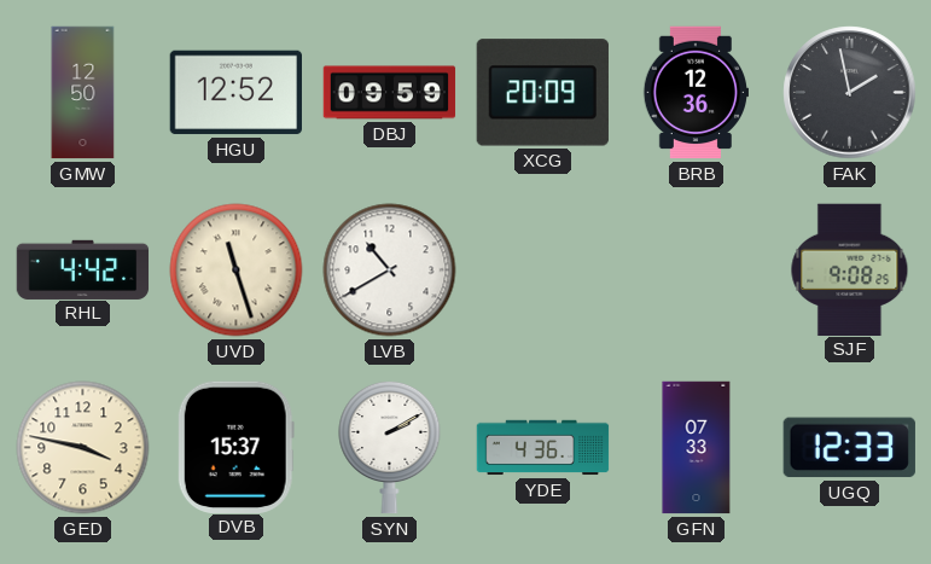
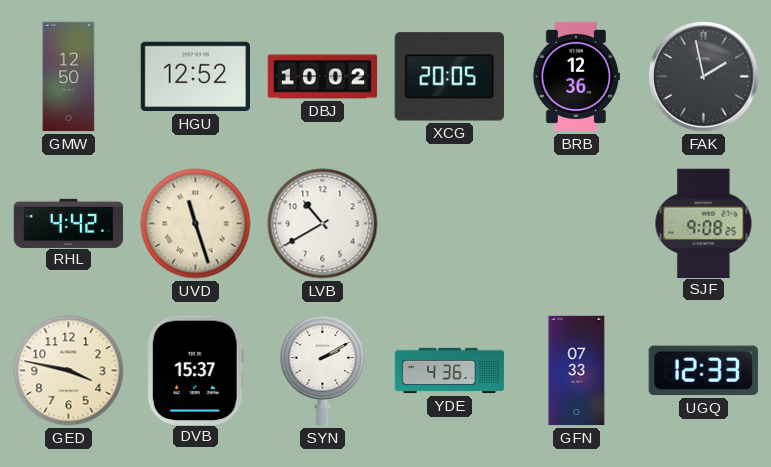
DBJ: 09:59 -> 10:02 (323, 77)
XCG: 20:09 -> 20:05 (449, 77)
